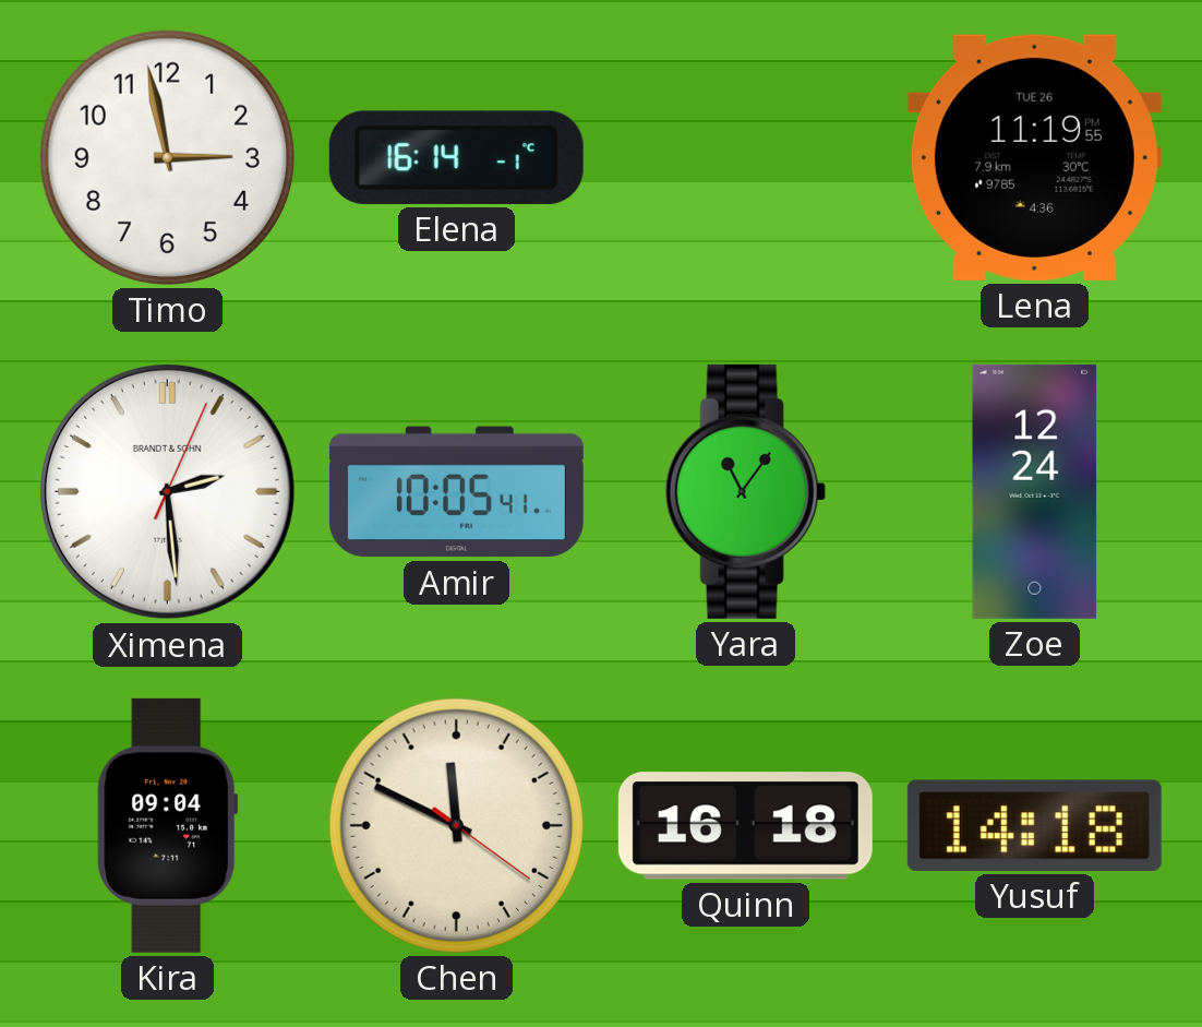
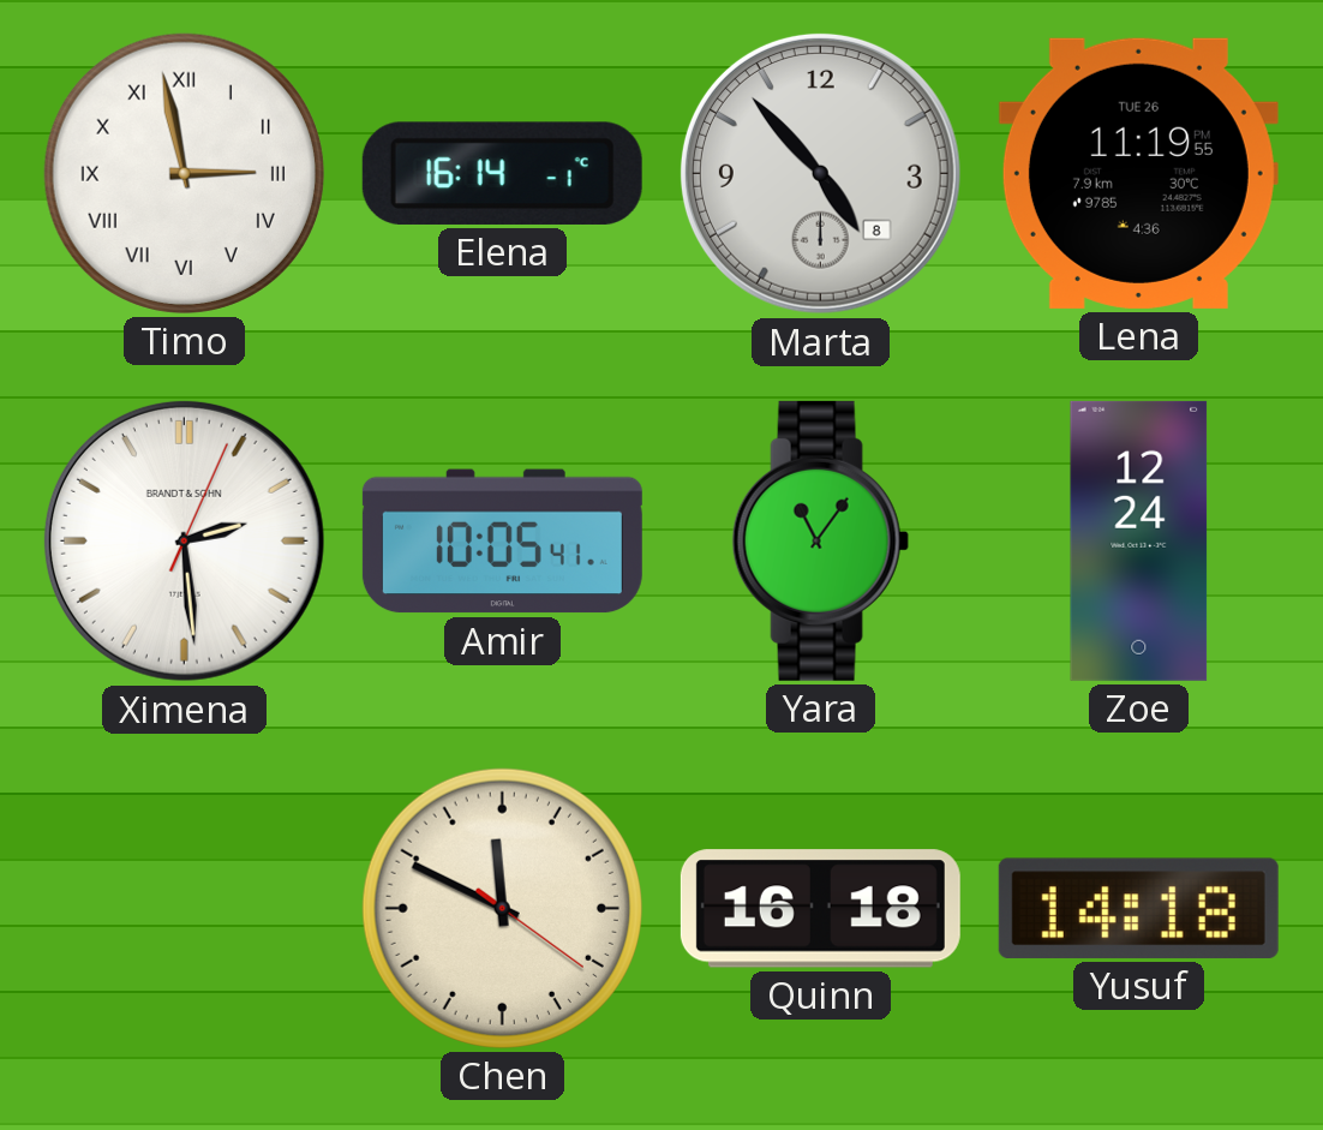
Timo numerals: Arabic -> Roman (184, 173)
Marta: none -> 4:53 (820, 173)
Kira: 09:04 -> none (168, 825)
